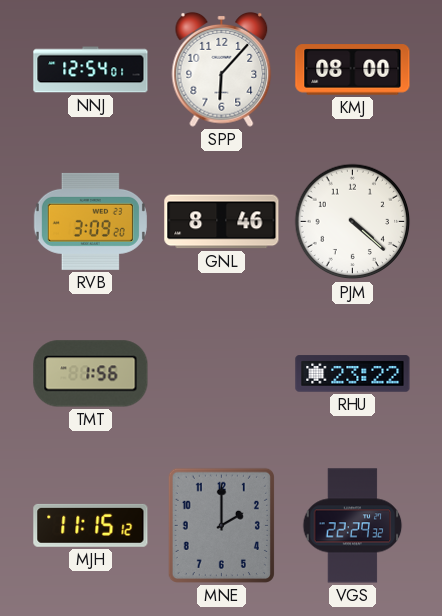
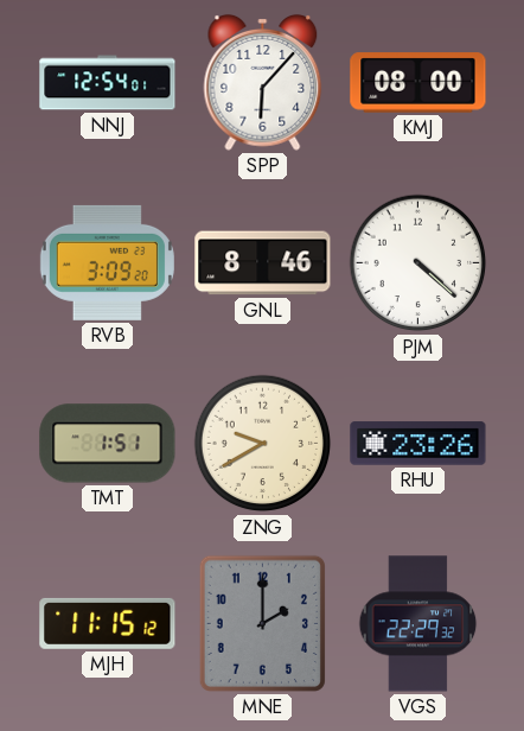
TMT: 1:56 -> 1:51 (108, 444)
ZNG: none -> 9:40 (263, 444)
RHU: 23:22 -> 23:26 (418, 444)
